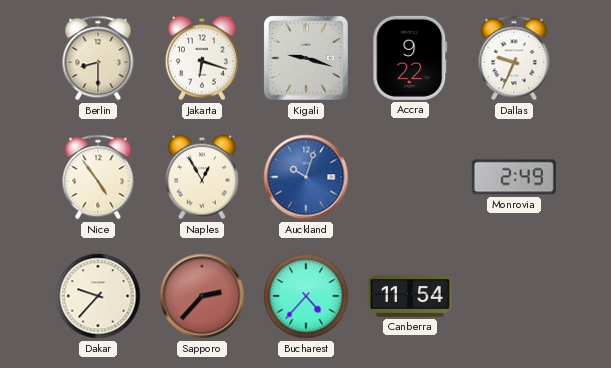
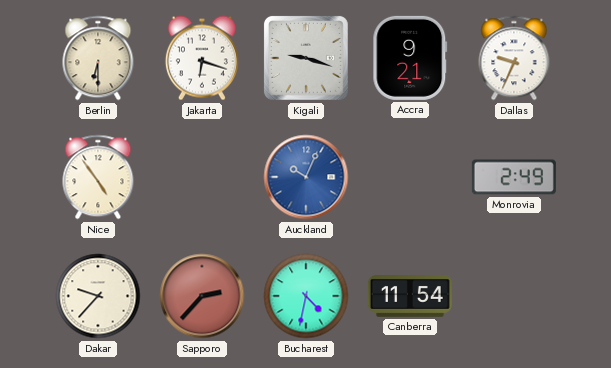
Berlin: 8:30 -> 6:30 (98, 58)
Accra: 9:22 -> 9:21 (410, 58)
Naples: 12:55 -> none (202, 177)
Auckland: 10:03 -> 10:04 (306, 177)
Bucharest: 4:37 -> 4:32 (306, 296)
